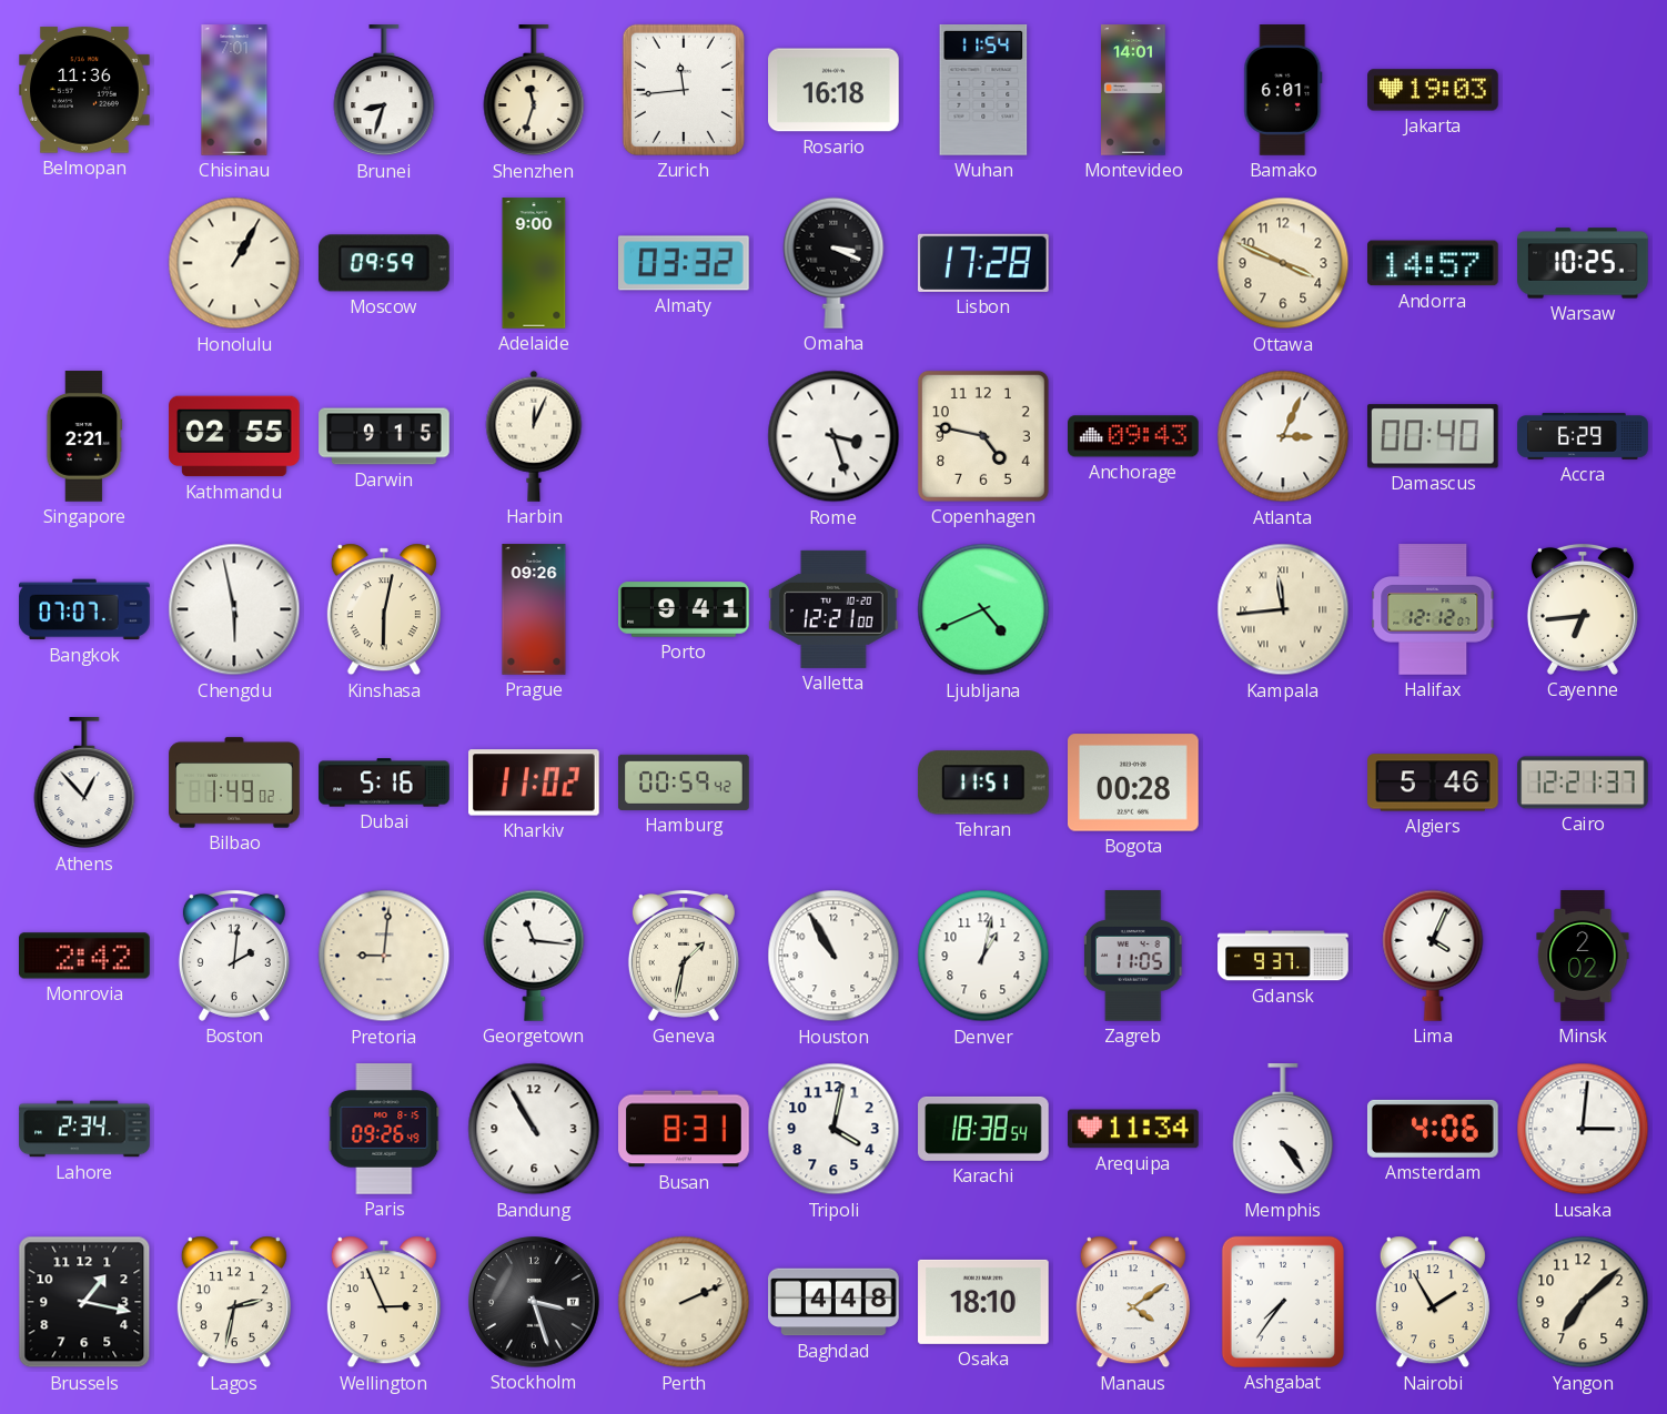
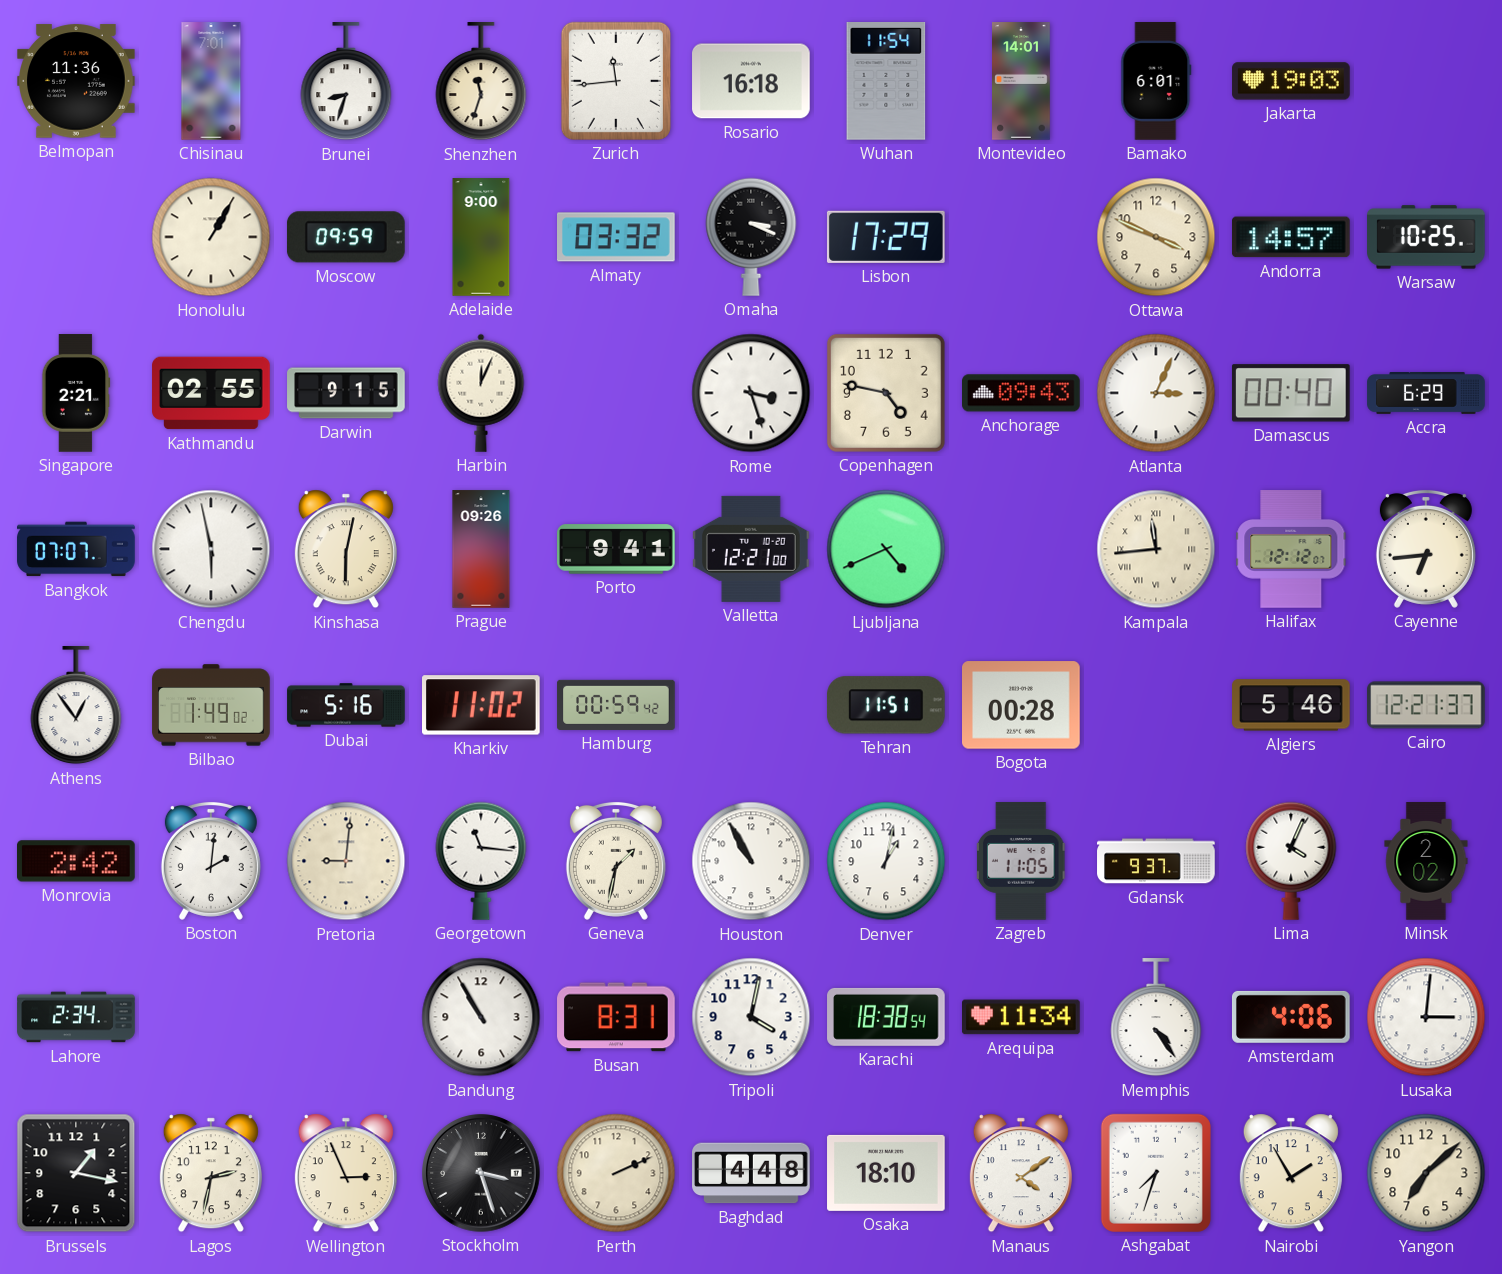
Lisbon: 17:28 -> 17:29 (886, 237)
Athens: 12:53 -> 12:54 (76, 706)
Paris: 09:26 -> none (384, 1129)
Ashgabat: 7:36 -> 7:33 (1156, 1173)
